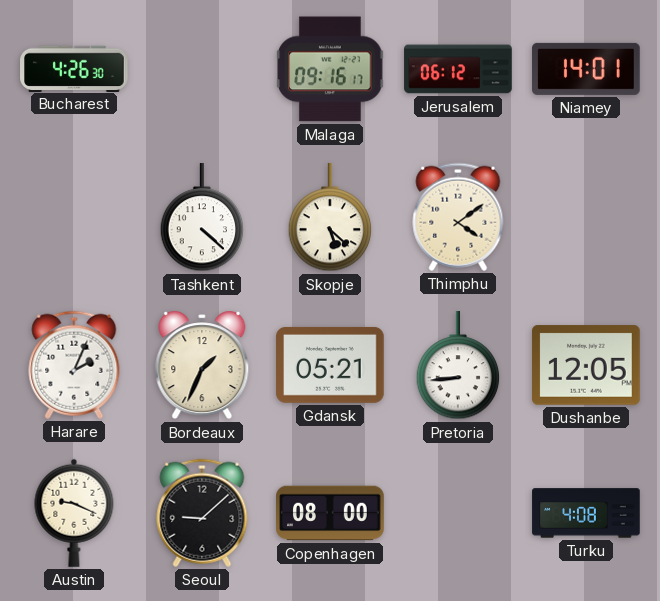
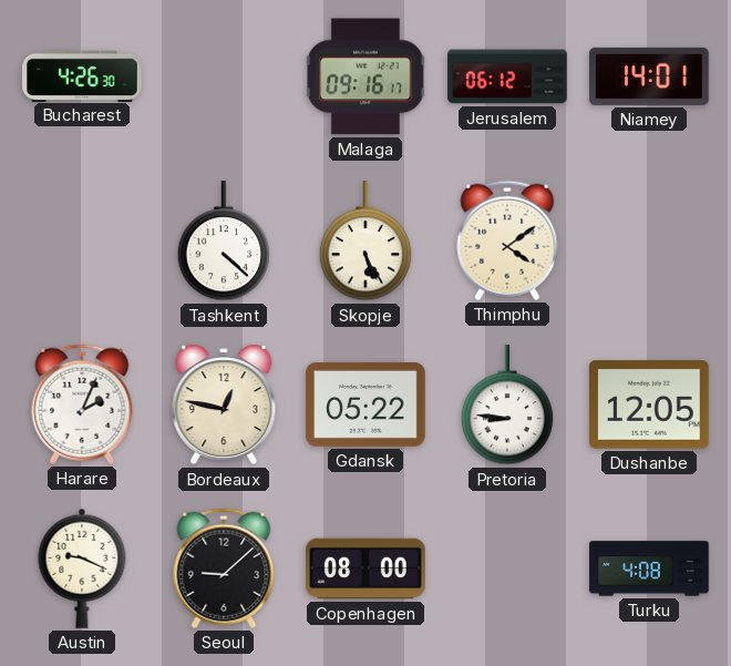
Skopje: 5:22 -> 5:26 (365, 242)
Bordeaux: 1:34 -> 12:47 (224, 404)
Gdansk: 05:21 -> 05:22 (365, 404)
Pretoria: 8:44 -> 8:46 (507, 406)
